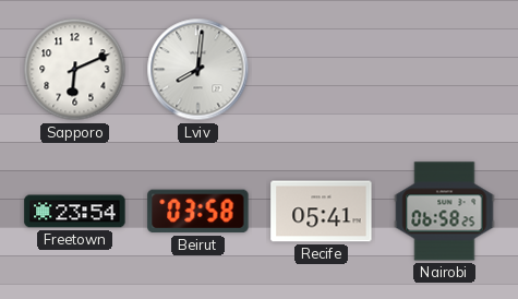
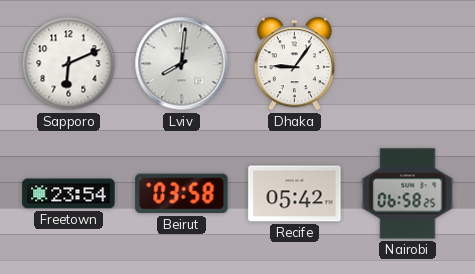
Dhaka: none -> 9:06 (294, 64)
Recife: 05:41 -> 05:42 (295, 194)
